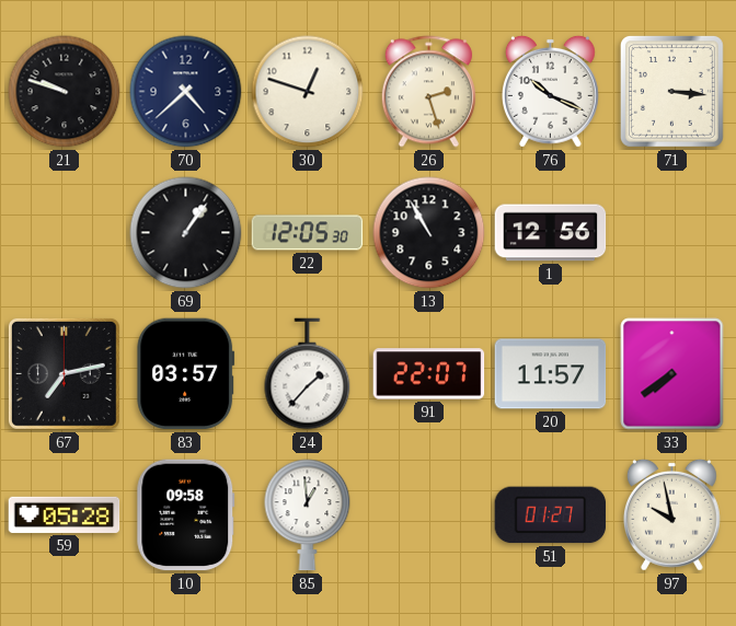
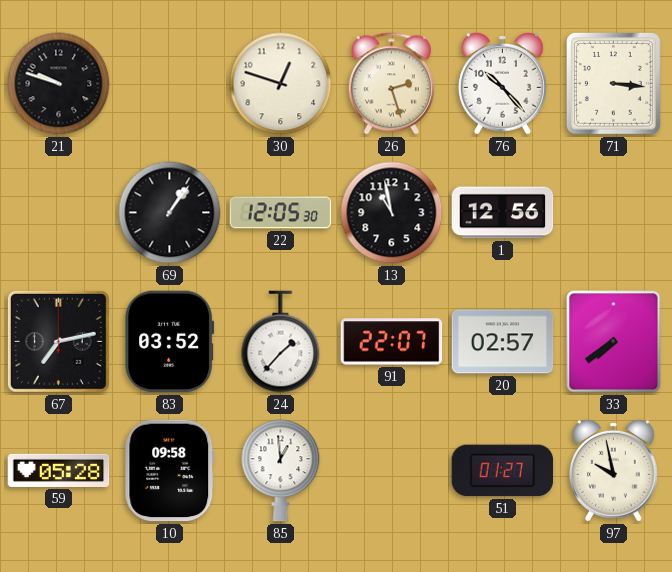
70: 4:38 -> none (186, 92)
76: 10:19 -> 10:23 (502, 83)
13: 10:55 -> 10:58 (392, 213)
83: 03:57 -> 03:52 (170, 342)
20: 11:57 -> 02:57 (503, 342)
